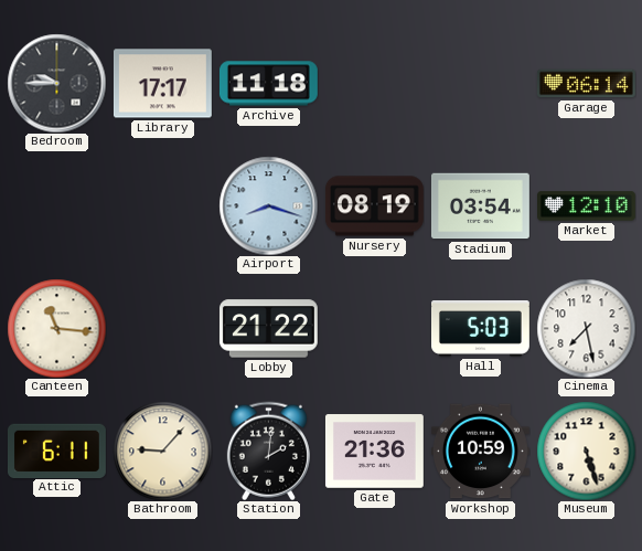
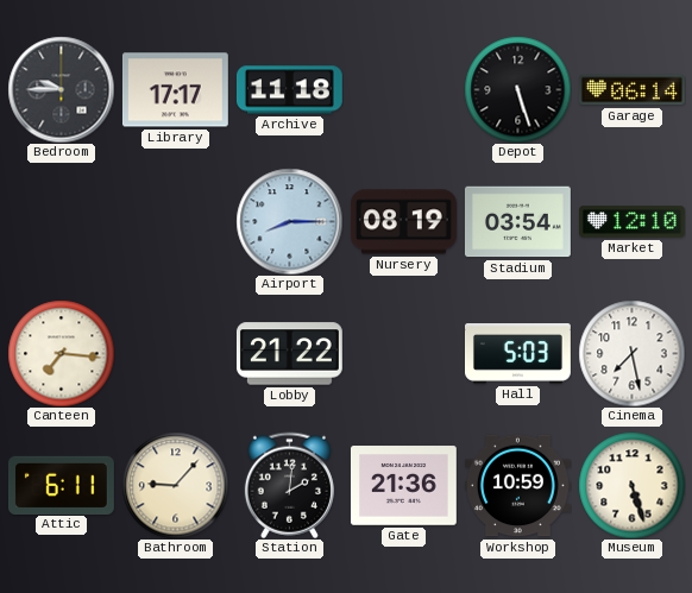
Depot: none -> 5:27 (517, 89)
Airport: 8:18 -> 8:15 (289, 221)
Canteen: 11:16 -> 7:16 (61, 353)
